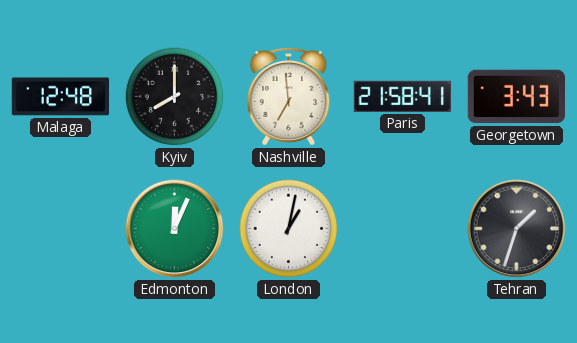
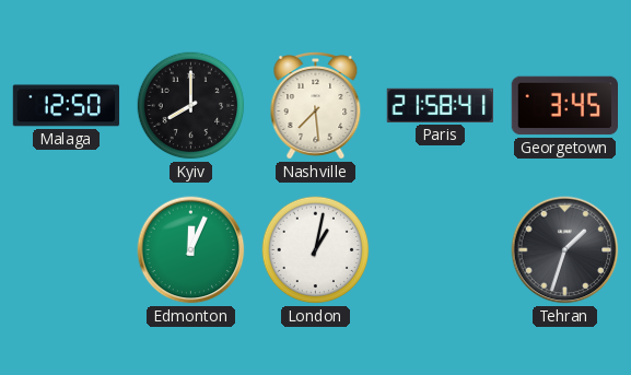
Malaga: 12:48 -> 12:50 (67, 106)
Nashville: 6:59 -> 7:29 (316, 106)
Georgetown: 3:43 -> 3:45 (565, 106)
